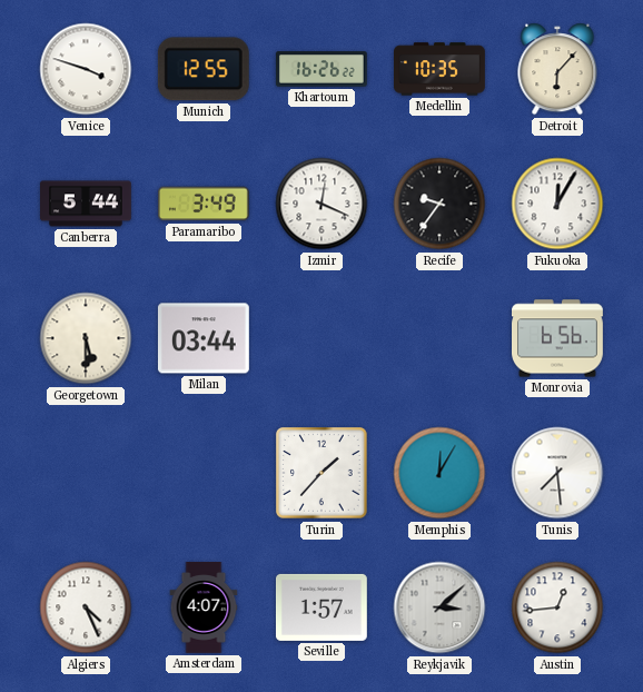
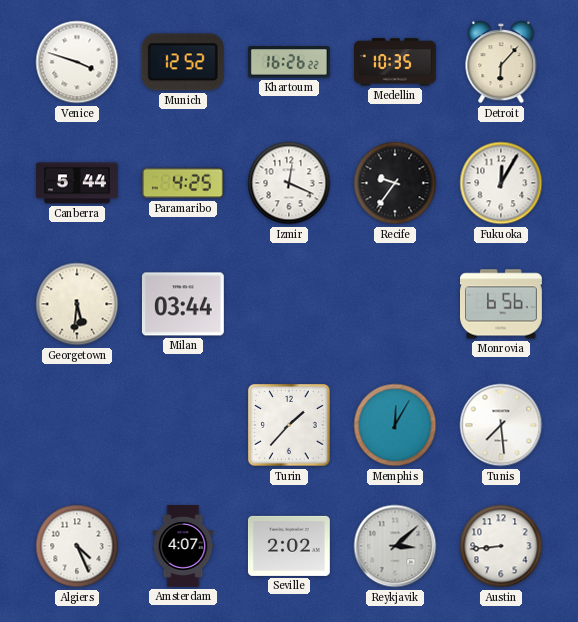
Munich: 12:55 -> 12:52 (183, 62)
Paramaribo: 3:49 -> 4:25 (183, 183)
Georgetown: 5:30 -> 5:31 (77, 304)
Seville: 1:57 -> 2:02 (289, 546)
Austin: 12:44 -> 8:44 (501, 546)
